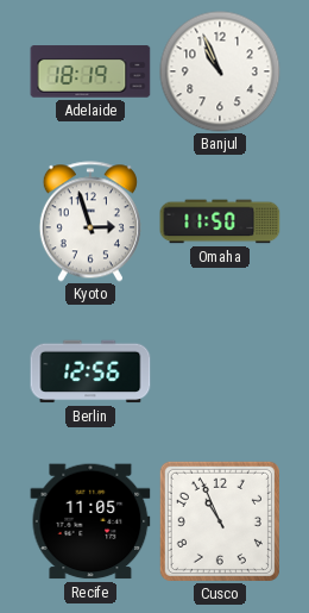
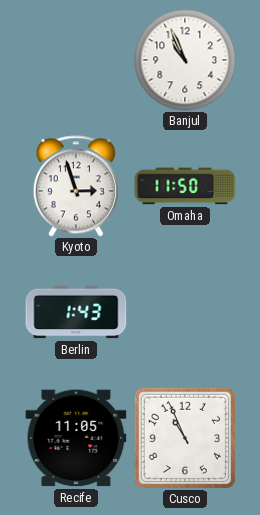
Adelaide: 18:19 -> none (90, 71)
Berlin: 12:56 -> 1:43 (76, 312)
